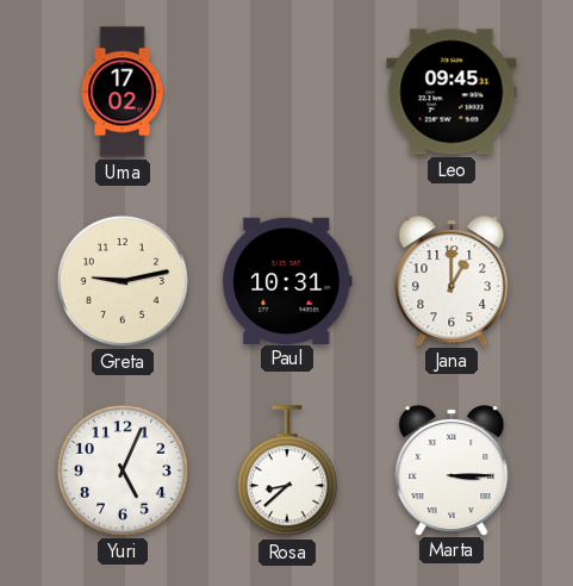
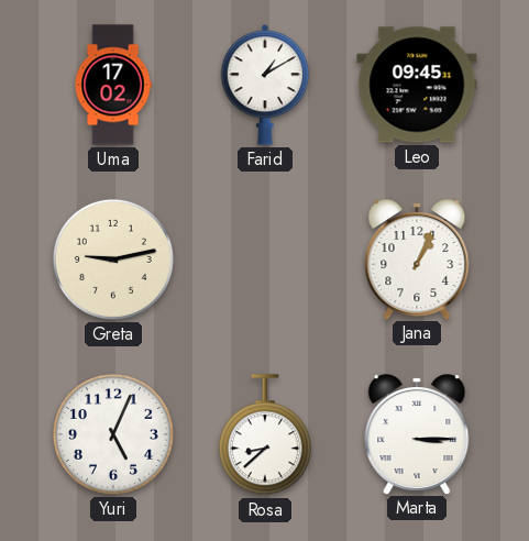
Farid: none -> 1:10 (265, 85)
Paul: 10:31 -> none (287, 280)
Jana: 1:00 -> 1:04 (417, 260)
